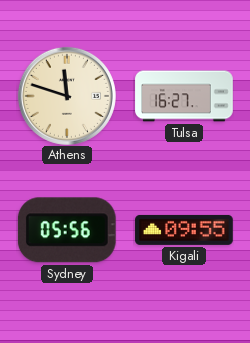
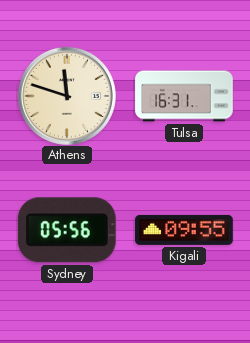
Tulsa: 16:27 -> 16:31 (184, 96)
